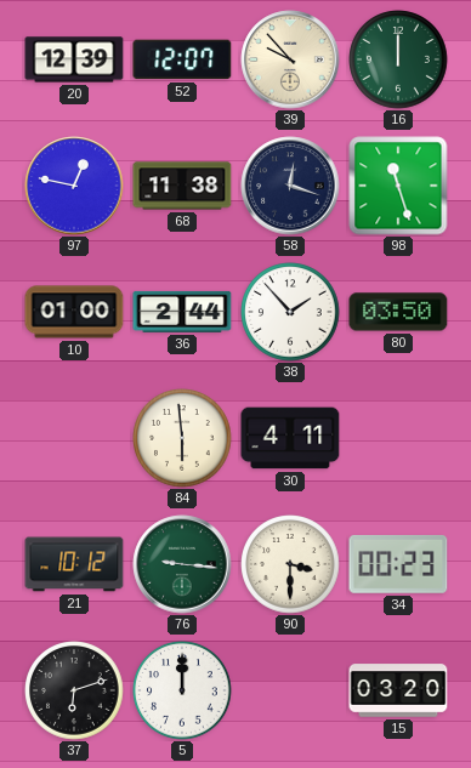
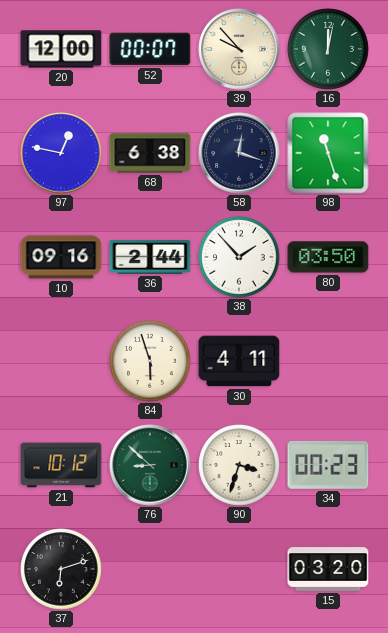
20: 12:39 -> 12:00 (61, 49)
52: 12:07 -> 00:07 (150, 49)
16: 12:00 -> 12:02 (328, 49)
68: 11:38 -> 6:38 (150, 153)
10: 01:00 -> 09:16 (61, 257)
84: 5:59 -> 5:57 (150, 361)
76: 9:16 -> 8:52 (150, 465)
90: 3:30 -> 3:33 (239, 465)
5: 12:00 -> none (182, 690)
